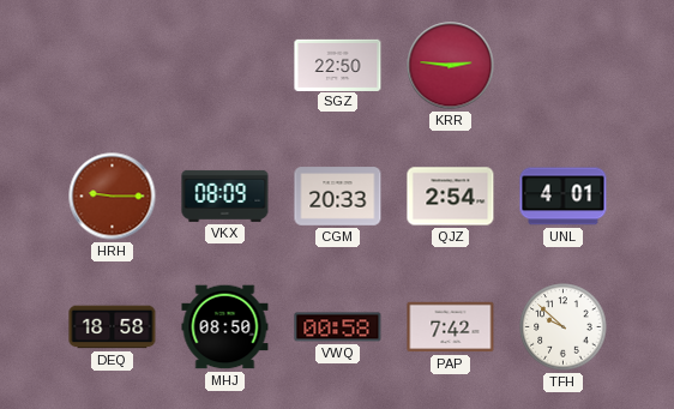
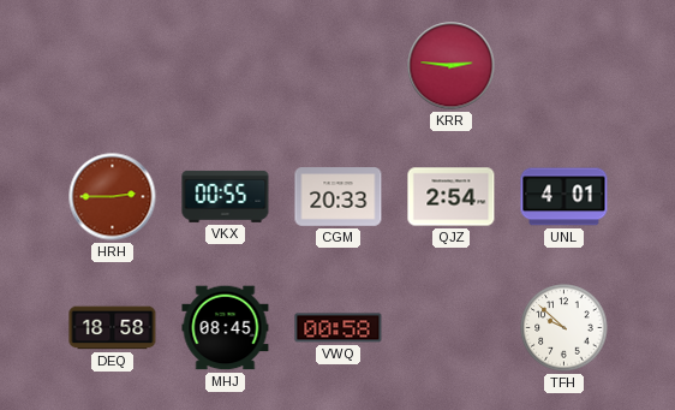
SGZ: 22:50 -> none (338, 65)
HRH: 9:15 -> 2:45 (113, 197)
VKX: 08:09 -> 00:55 (226, 196)
MHJ: 08:50 -> 08:45 (226, 328)
PAP: 7:42 -> none (451, 327)
